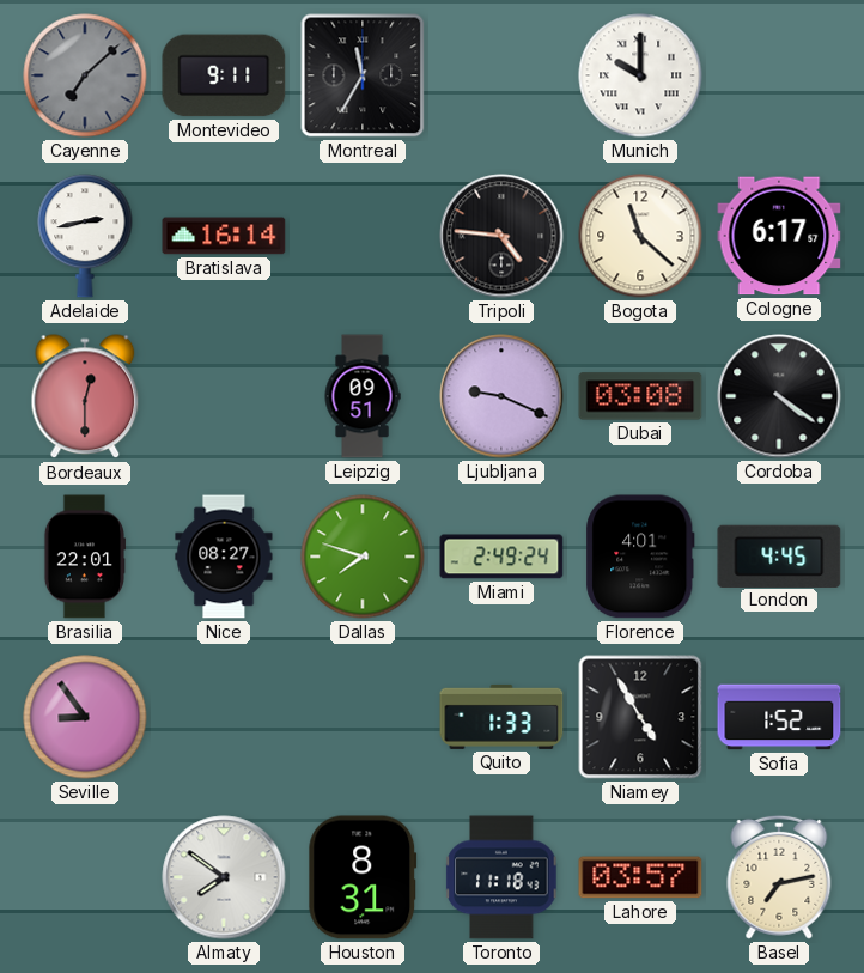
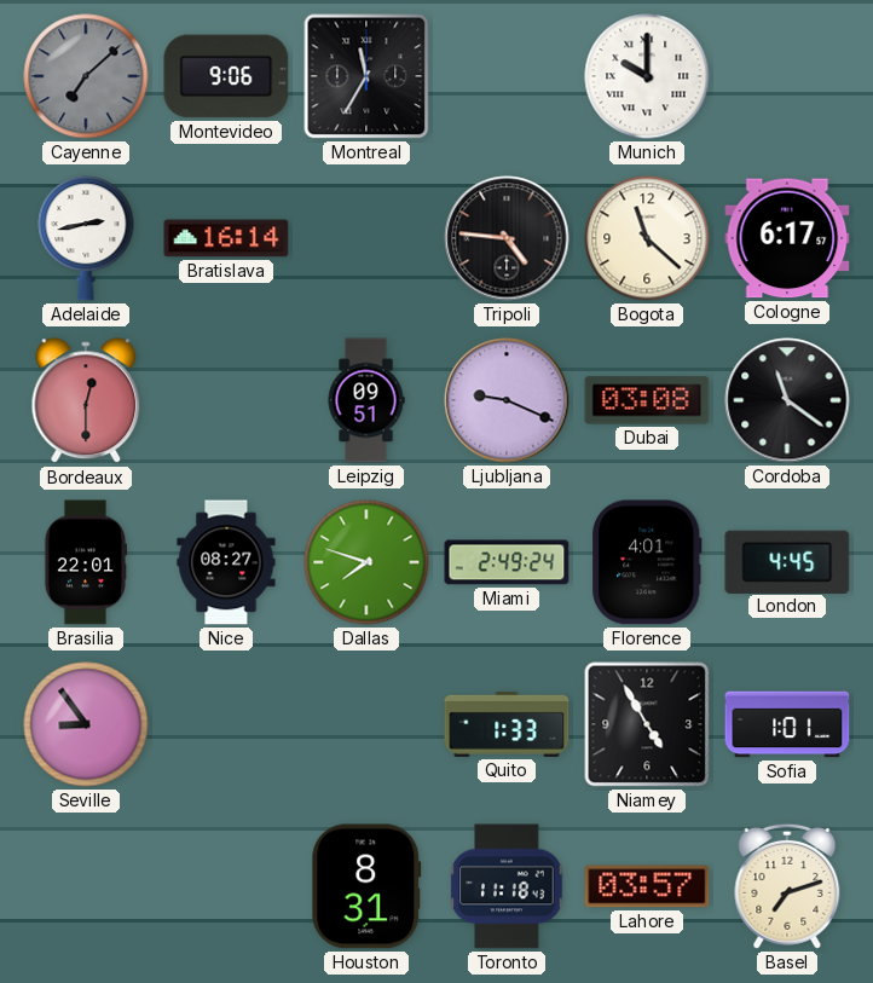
Montevideo: 9:11 -> 9:06 (226, 76)
Cordoba: 4:21 -> 11:21 (787, 400)
Sofia: 1:52 -> 1:01 (787, 724)
Almaty: 7:51 -> none (224, 877)
Basel: 7:13 -> 7:12 (787, 886)
